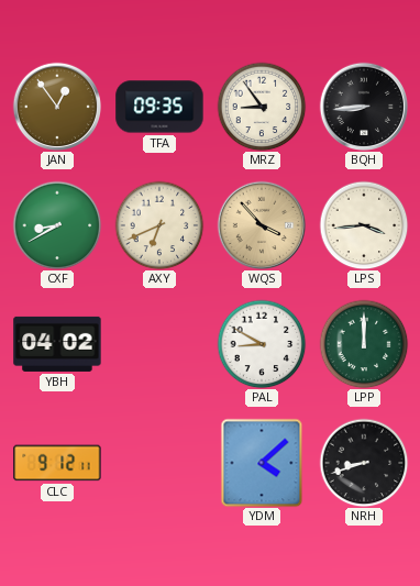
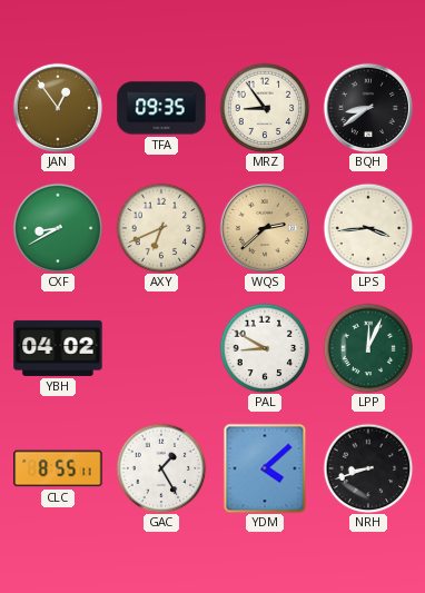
BQH: 8:44 -> 8:39 (367, 107)
WQS: 3:53 -> 2:38 (264, 227)
LPP: 12:00 -> 12:04 (368, 348)
CLC: 9:12 -> 8:55 (58, 468)
GAC: none -> 1:25 (161, 468)
